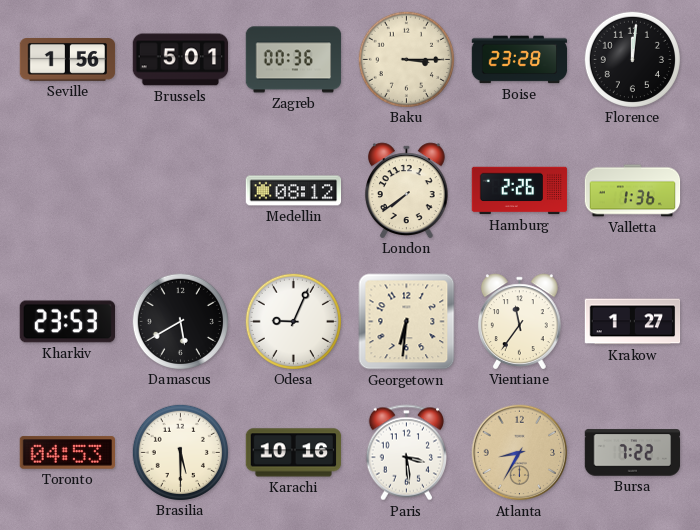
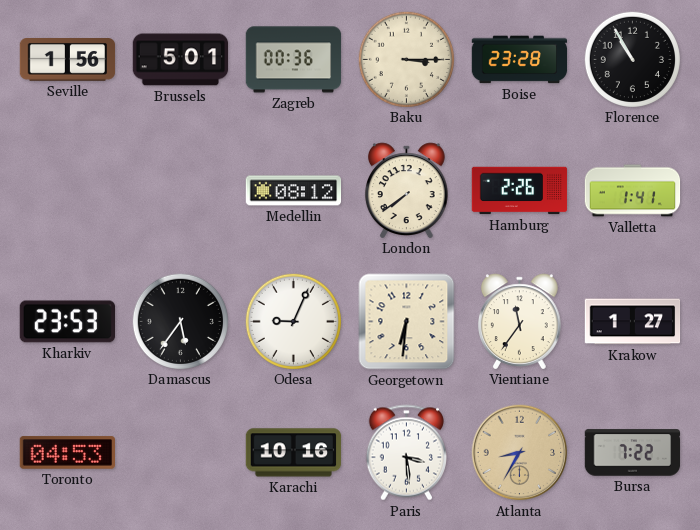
Florence: 12:01 -> 10:55 (632, 59)
Valletta: 1:36 -> 1:41 (633, 191)
Damascus: 5:40 -> 5:36 (180, 321)
Brasilia: 5:30 -> none (180, 452)
